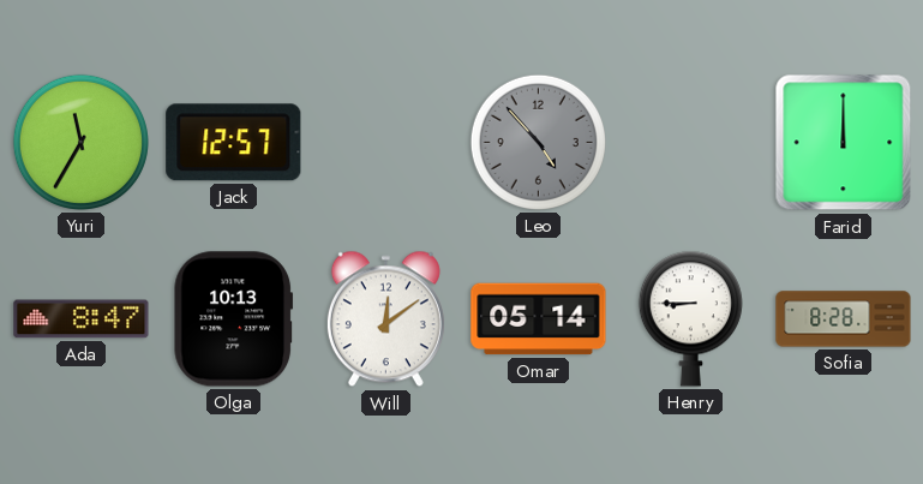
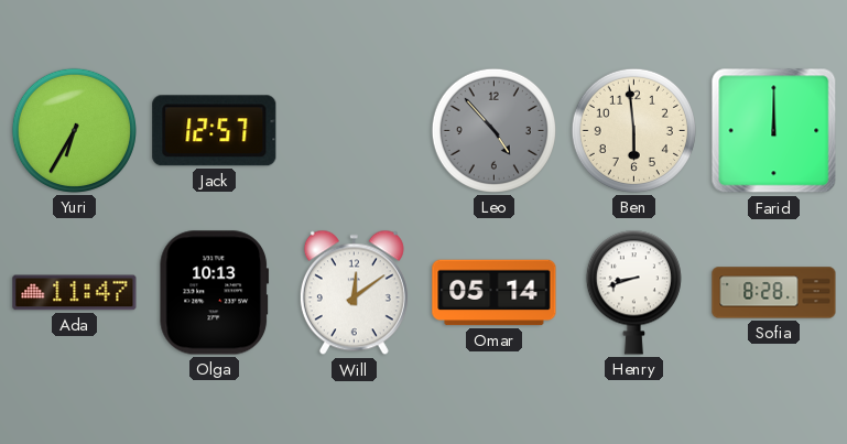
Yuri: 11:35 -> 6:35 (74, 130)
Ben: none -> 5:59 (633, 130)
Ada: 8:47 -> 11:47 (75, 293)
Henry: 8:45 -> 8:42 (633, 292)
